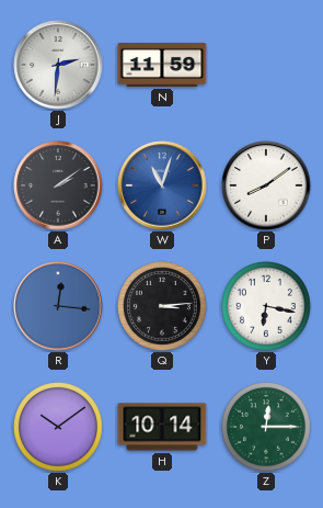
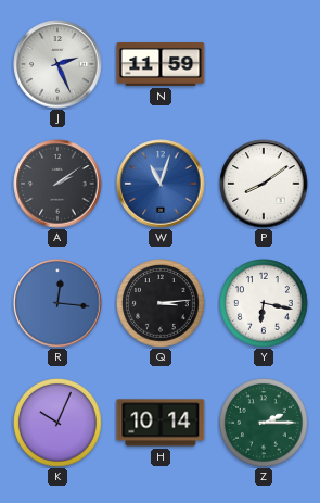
J: 2:31 -> 2:26 (57, 64)
K: 10:09 -> 10:04 (59, 424)
Z: 12:15 -> 2:15 (265, 424)
